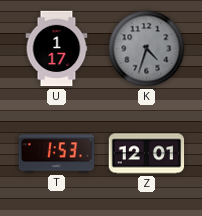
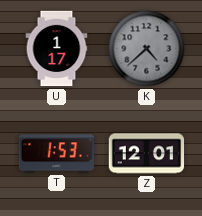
K: 4:33 -> 4:38 (147, 49)
